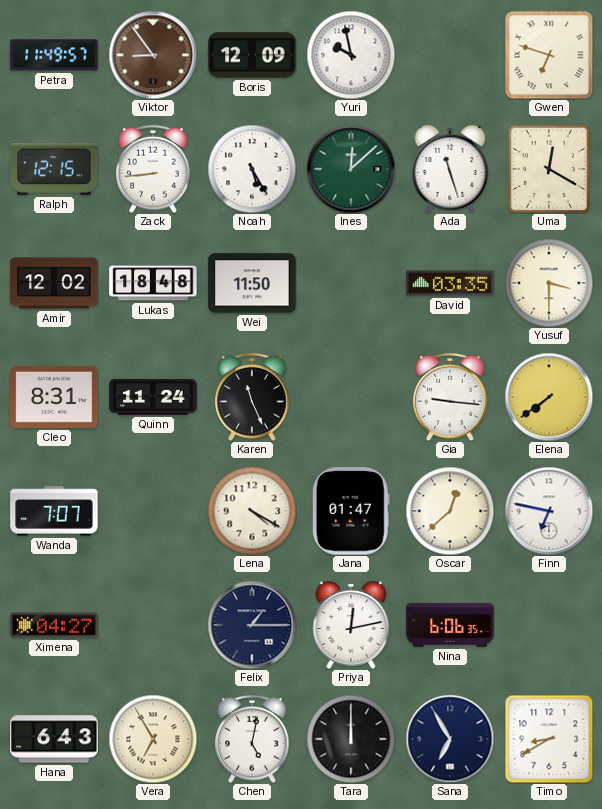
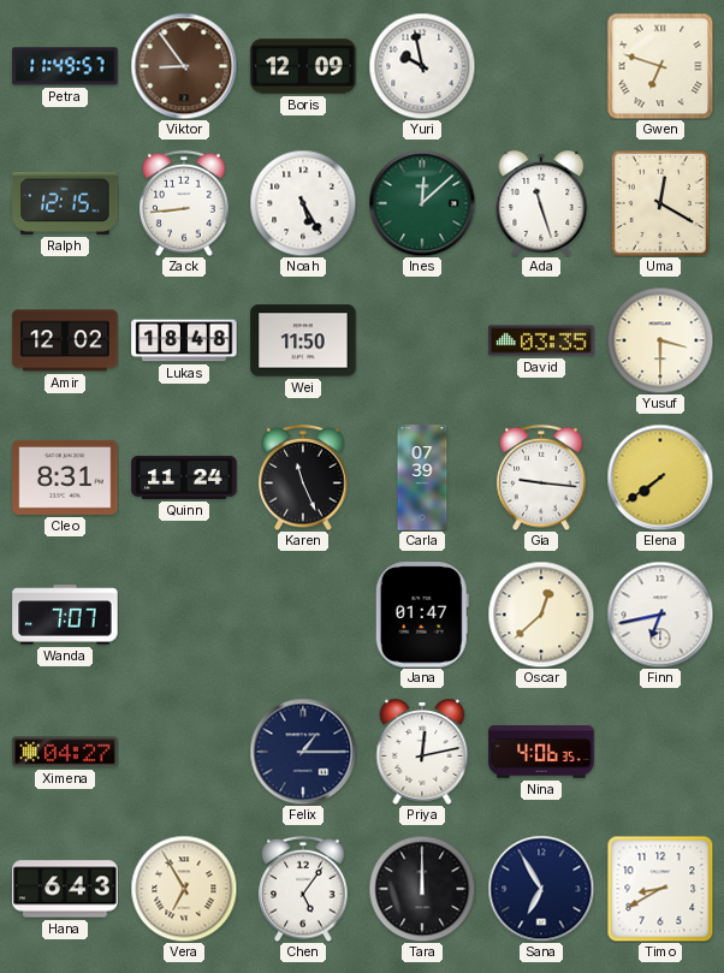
Carla: none -> 07:39 (422, 477)
Lena: 4:20 -> none (252, 511)
Finn: 6:47 -> 6:43 (660, 615)
Nina: 6:06 -> 4:06 (541, 752)
Chen: 5:02 -> 5:06 (303, 889)
